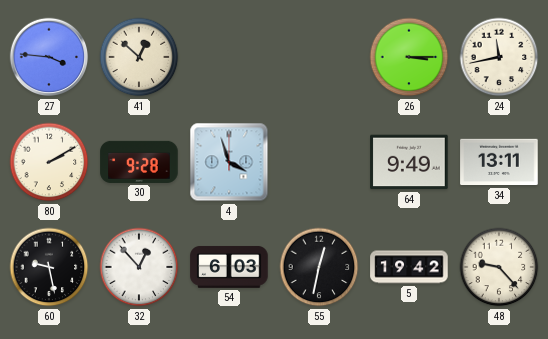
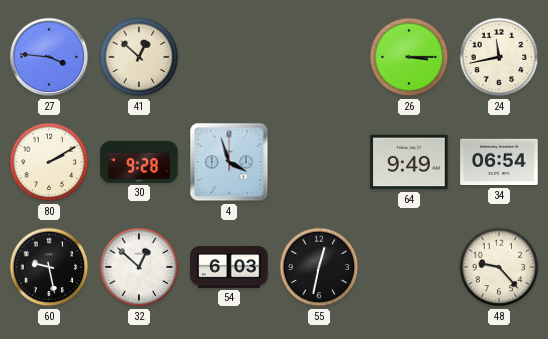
34: 13:11 -> 06:54 (499, 162)
32: 12:53 -> 12:52 (139, 267)
5: 19:42 -> none (409, 267)
